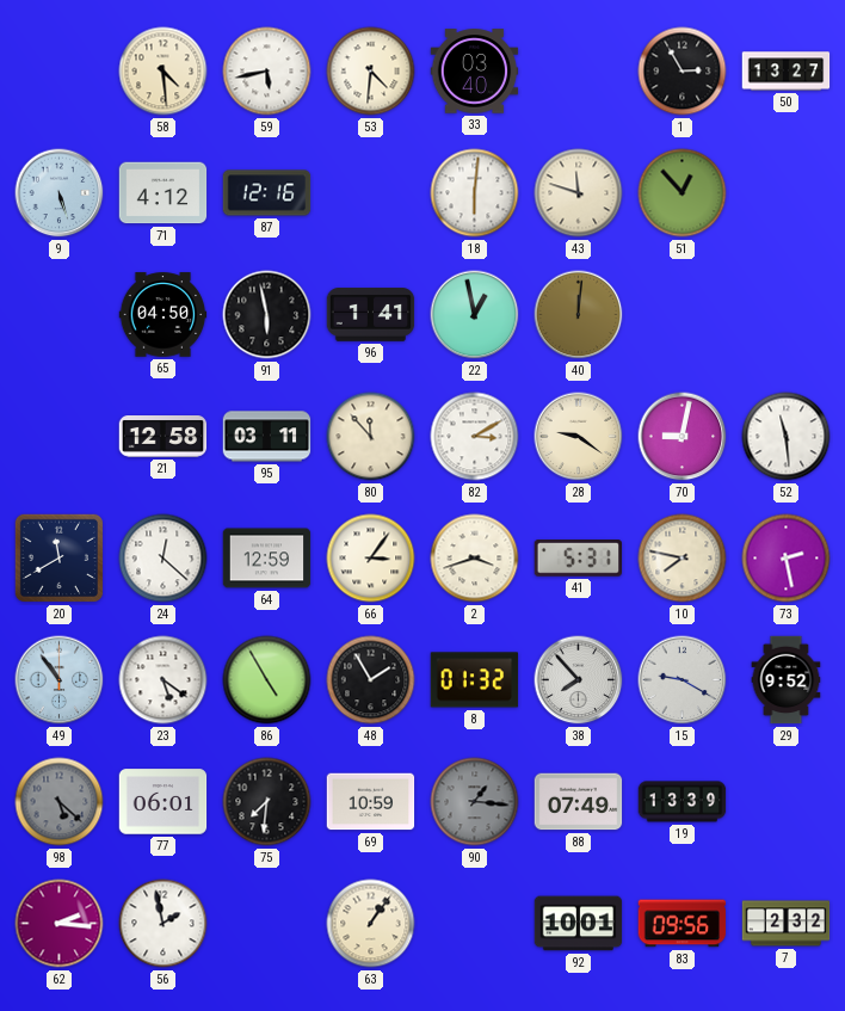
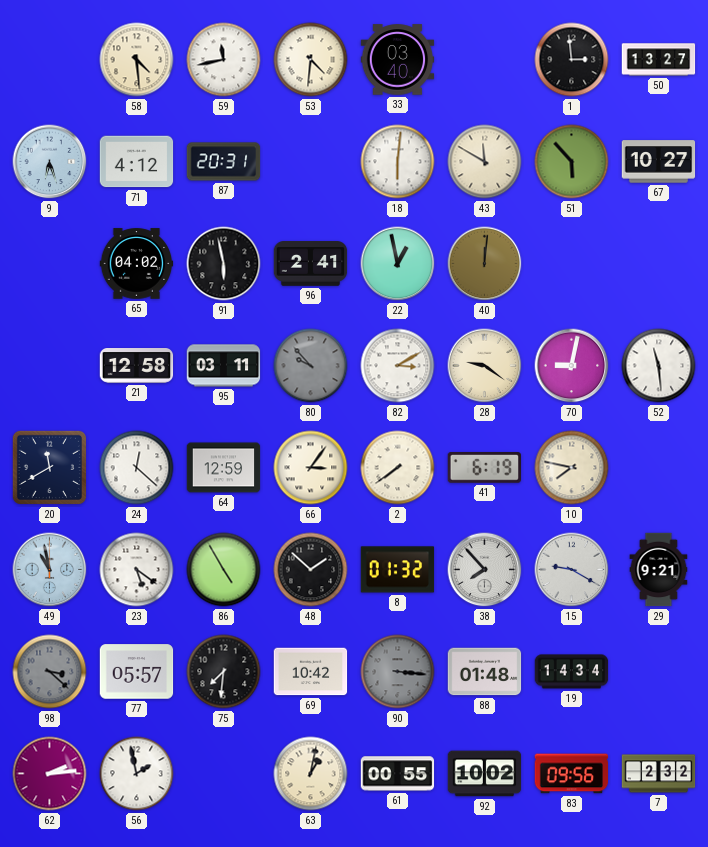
59: 5:43 -> 11:43 (224, 60)
1: 2:55 -> 2:59 (572, 60)
9: 5:27 -> 6:27 (50, 162)
87: 12:16 -> 20:31 (224, 162)
43: 11:48 -> 11:50 (485, 162)
51: 12:53 -> 5:53 (572, 162)
67: none -> 10:27 (659, 162)
65: 04:50 -> 04:02 (137, 264)
96: 1:41 -> 2:41 (311, 264)
80: 11:53 -> 9:53 (311, 366)
80 dial: cream -> grey (311, 366)
2: 3:42 -> 7:39 (398, 468)
41: 5:31 -> 6:19 (485, 468)
73: 2:28 -> none (787, 559)
49: 10:54 -> 10:58 (50, 570)
48: 1:55 -> 1:52 (311, 570)
29: 9:52 -> 9:21 (659, 570)
98: 5:22 -> 3:22 (50, 672)
77: 06:01 -> 05:57 (137, 672)
69: 10:59 -> 10:42 (311, 672)
90: 1:16 -> 3:16 (398, 672)
88: 07:49 -> 01:48 (485, 672)
19: 13:39 -> 14:34 (572, 672)
62: 2:16 -> 2:14 (50, 774)
63: 1:06 -> 1:02 (311, 774)
61: none -> 00:55 (398, 774)
92: 10:01 -> 10:02 (485, 774)
